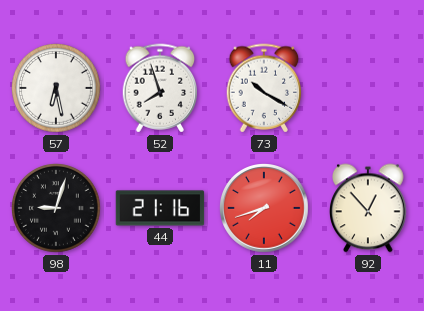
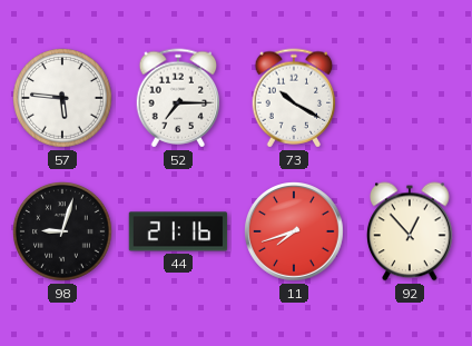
57: 6:28 -> 5:46 (63, 99)
52: 7:57 -> 7:15 (178, 98)
